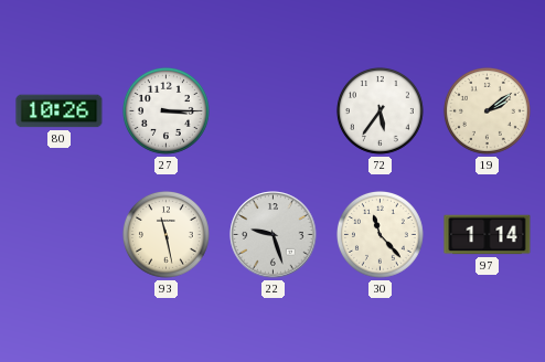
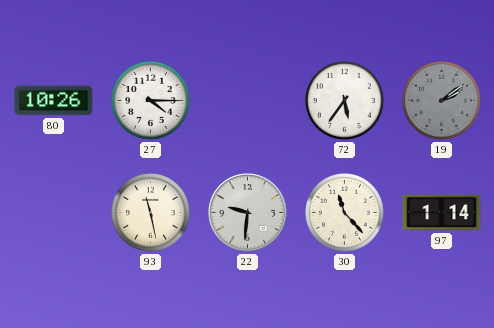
27: 3:15 -> 4:15 (150, 100)
19 dial: cream -> grey (441, 100)
22: 9:27 -> 9:31 (248, 213)
